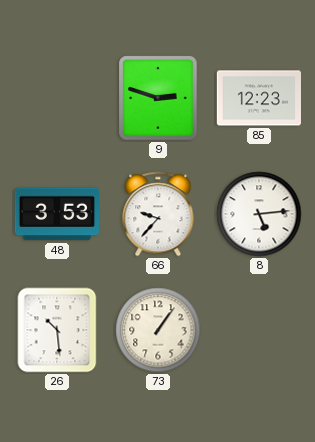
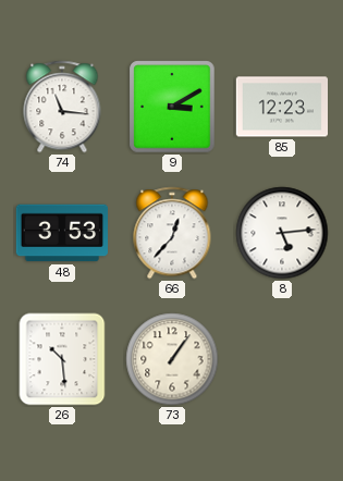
74: none -> 11:16 (62, 107)
9: 2:48 -> 3:10 (172, 107)
66: 9:37 -> 12:37 (172, 233)
